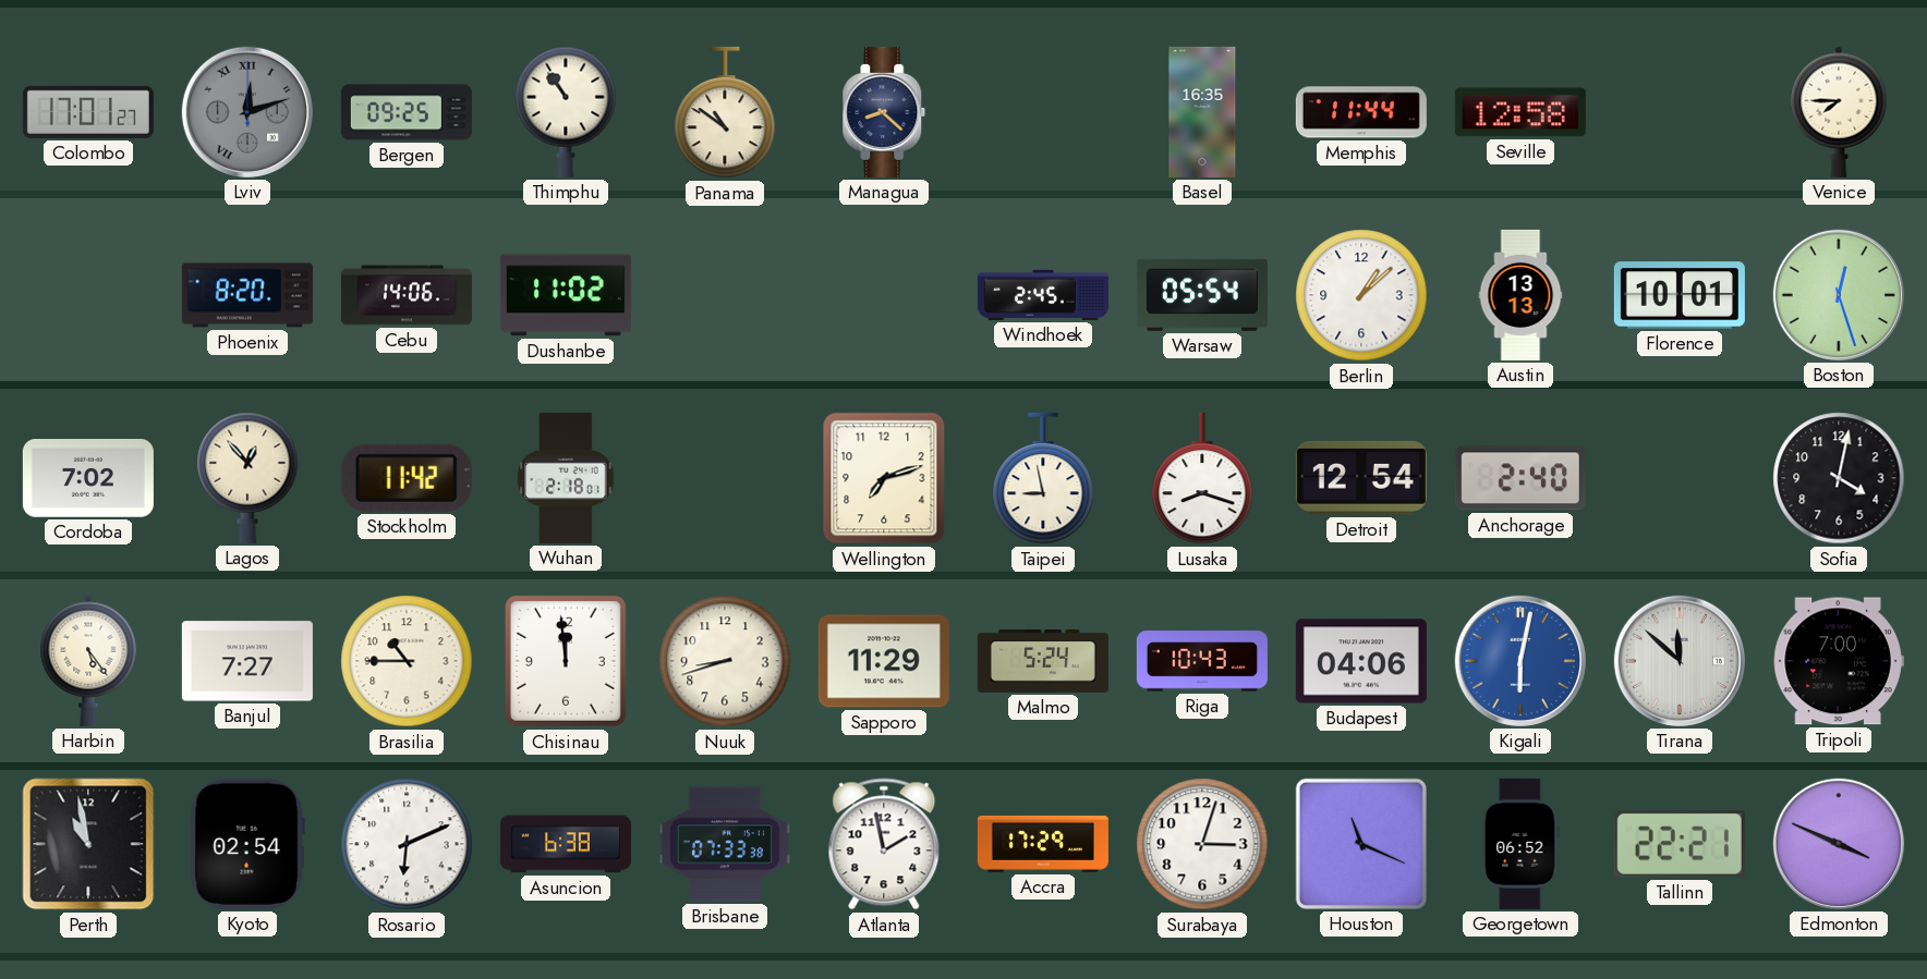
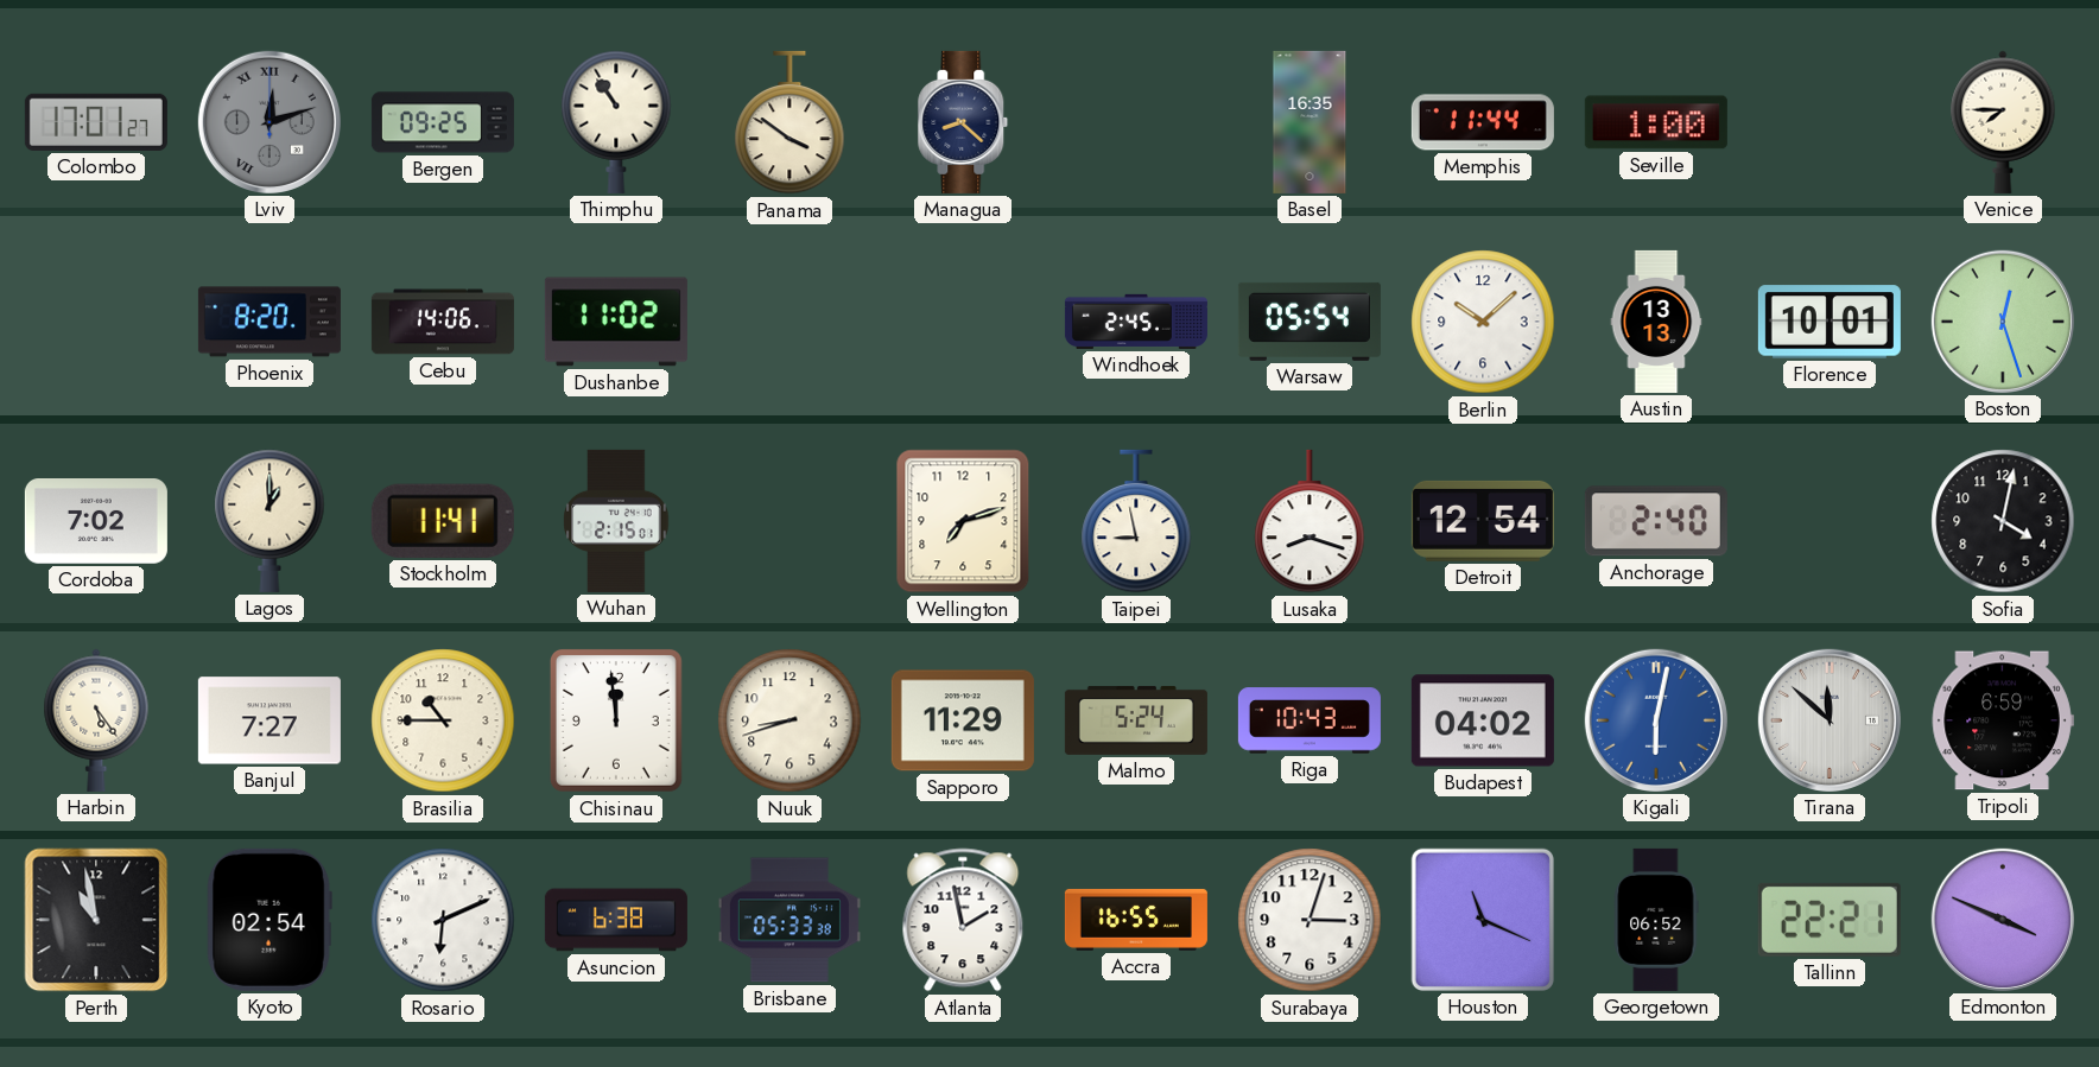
Panama: 10:51 -> 3:51 (789, 122)
Seville: 12:58 -> 1:00 (1656, 122)
Berlin: 1:08 -> 10:08 (1483, 322)
Lagos: 12:53 -> 1:00 (269, 521)
Stockholm: 11:42 -> 11:41 (443, 521)
Wuhan: 2:18 -> 2:15 (616, 521)
Budapest: 04:06 -> 04:02 (1483, 720)
Tripoli: 7:00 -> 6:59 (2003, 720)
Brisbane: 07:33 -> 05:33 (789, 920)
Accra: 17:29 -> 16:55 (1136, 920)
